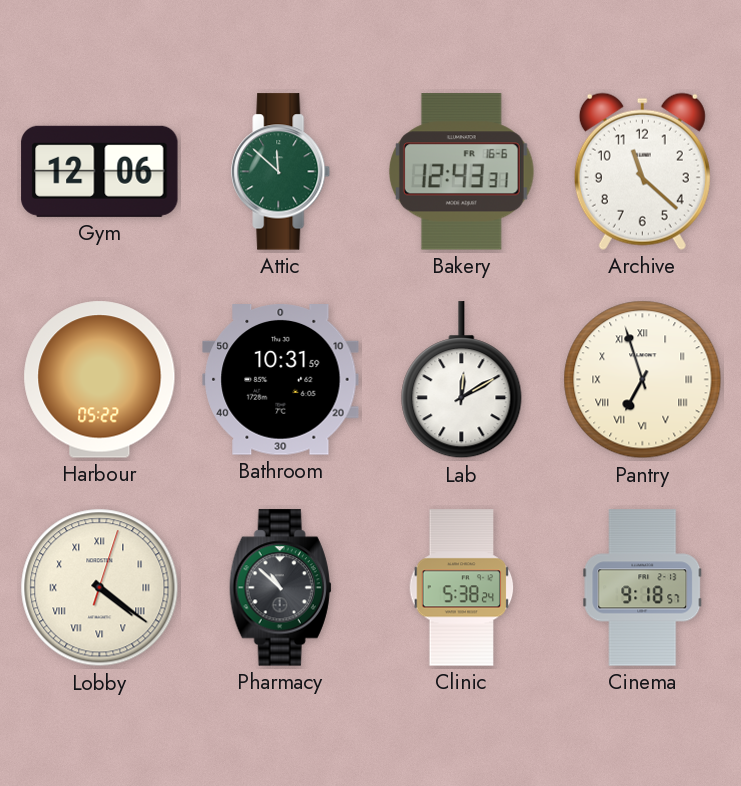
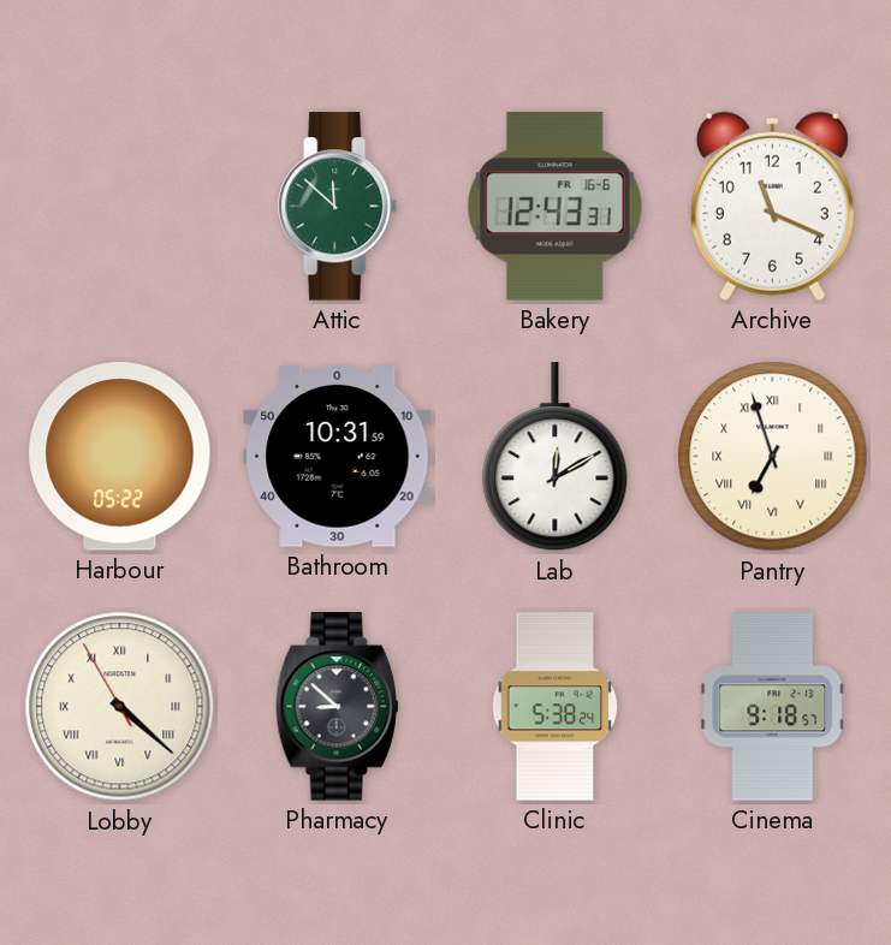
Gym: 12:06 -> none (100, 171)
Archive: 11:22 -> 11:19 (772, 206)
Lobby: 4:21:03 -> 4:21:55 (120, 707)
Pharmacy: 10:52 -> 8:52 (338, 707)
